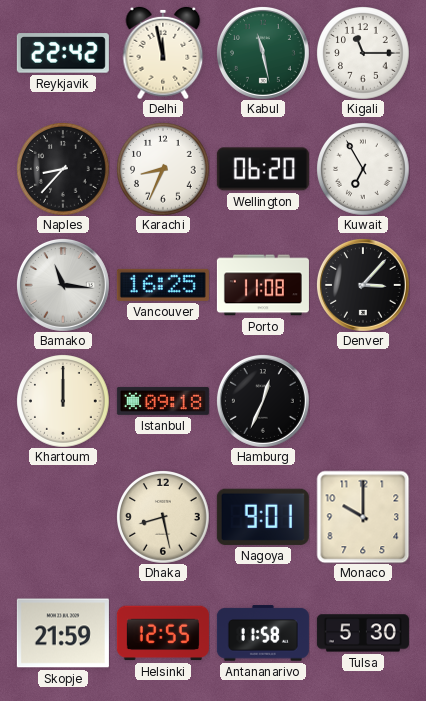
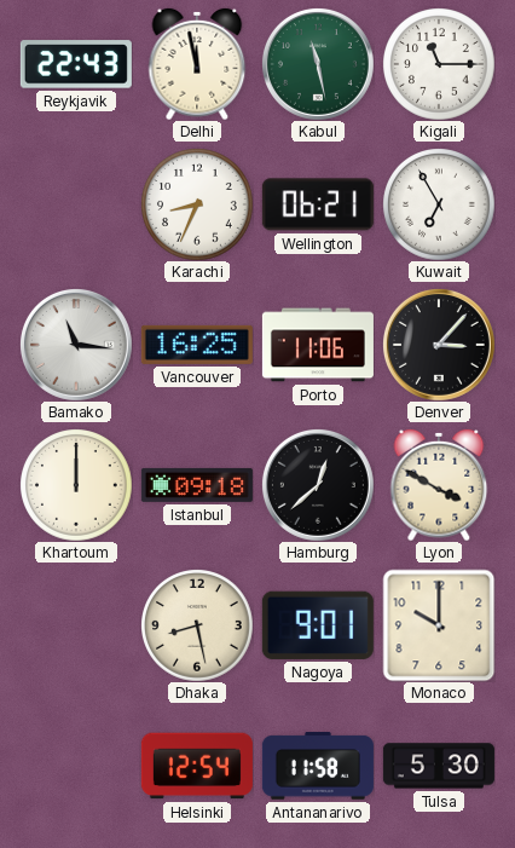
Reykjavik: 22:42 -> 22:43 (76, 64)
Naples: 8:37 -> none (63, 169)
Wellington: 06:20 -> 06:21 (318, 204)
Porto: 11:08 -> 11:06 (318, 345)
Hamburg: 12:34 -> 12:38 (318, 485)
Lyon: none -> 3:50 (439, 485)
Skopje: 21:59 -> none (63, 633)
Helsinki: 12:55 -> 12:54 (197, 766)
